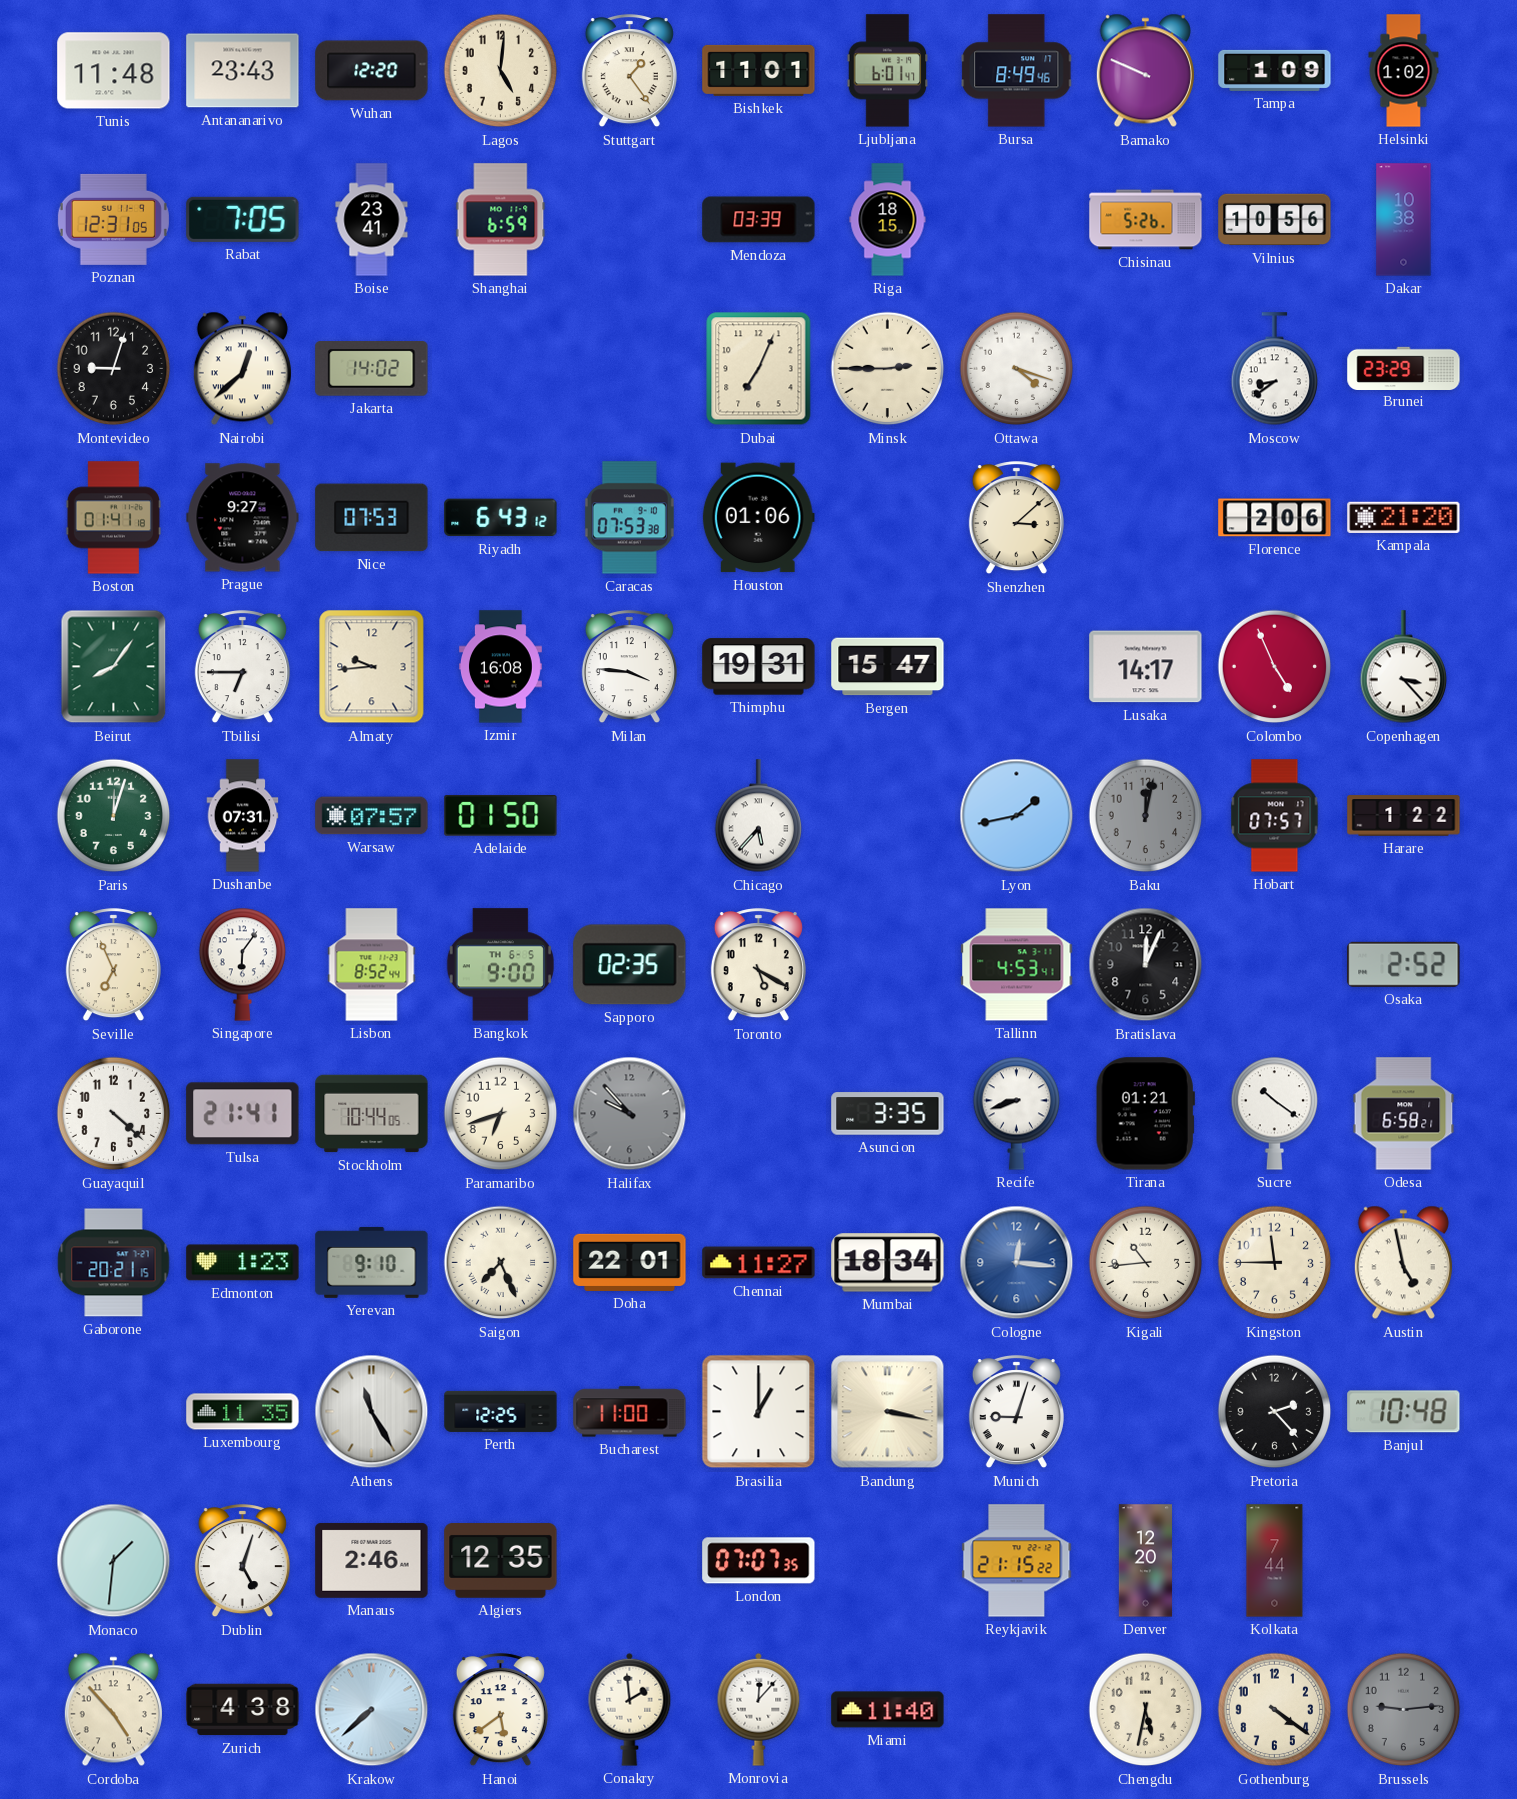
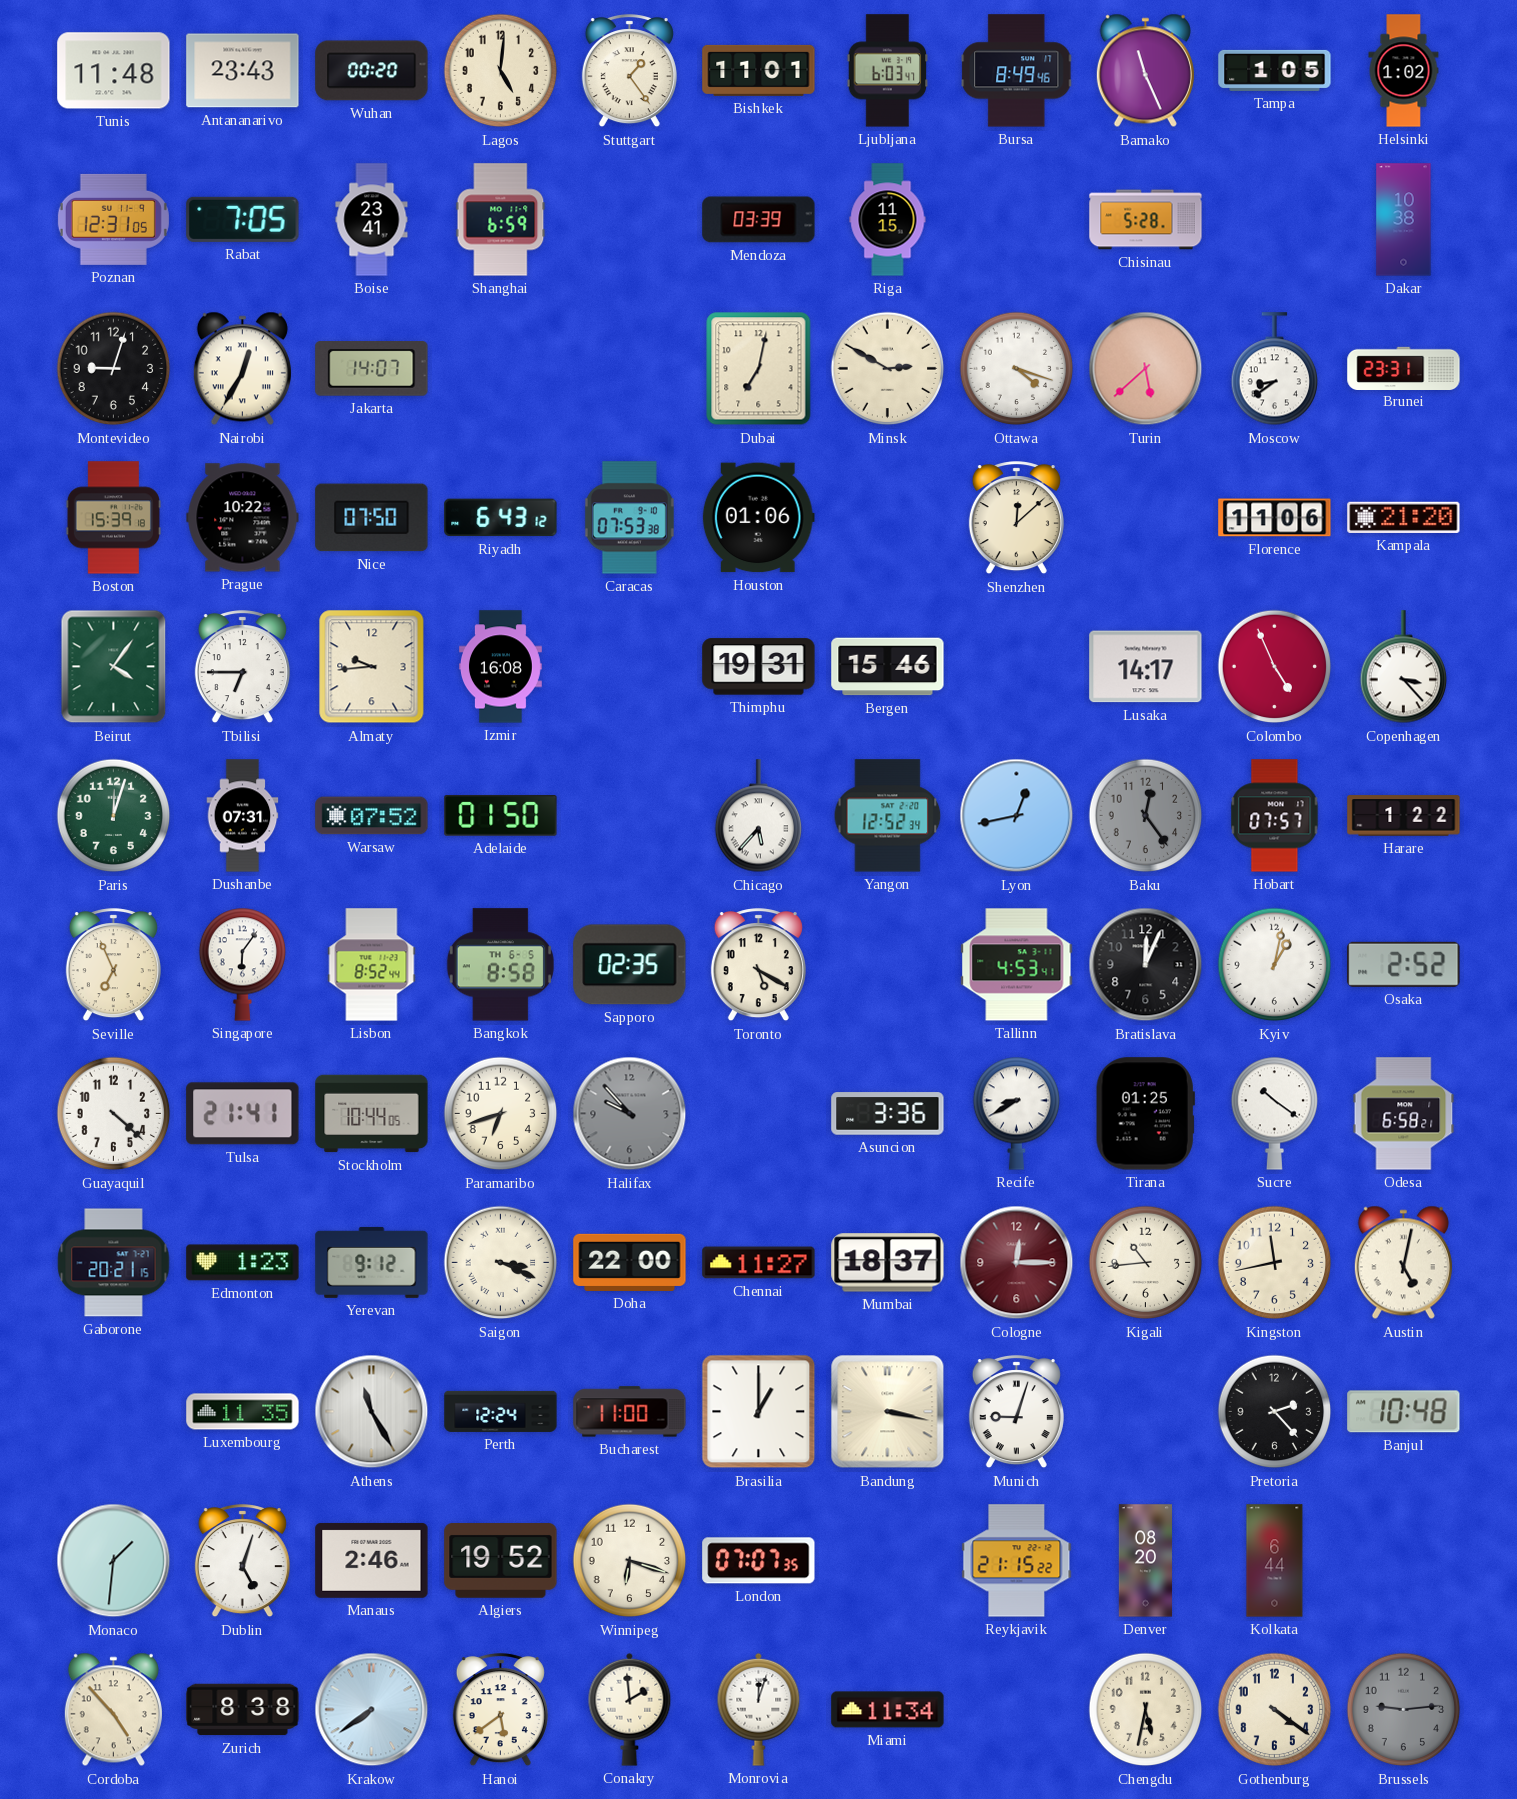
Wuhan: 12:20 -> 00:20 (372, 71)
Ljubljana: 6:01 -> 6:03 (888, 71)
Bamako: 9:49 -> 11:26 (1145, 71)
Tampa: 1:09 -> 1:05 (1275, 70)
Riga: 18:15 -> 11:15 (888, 220)
Chisinau: 5:26 -> 5:28 (1146, 220)
Vilnius: 10:56 -> none (1275, 220)
Nairobi: 12:38 -> 12:35 (242, 369)
Jakarta: 14:02 -> 14:07 (372, 369)
Dubai: 7:04 -> 7:02 (759, 369)
Minsk: 2:45 -> 2:50 (888, 369)
Turin: none -> 5:38 (1146, 369)
Brunei: 23:29 -> 23:31 (1404, 368)
Boston: 01:41 -> 15:39 (113, 518)
Prague: 9:27 -> 10:22 (243, 518)
Nice: 07:53 -> 07:50 (372, 518)
Shenzhen: 3:08 -> 12:08 (1016, 518)
Florence: 2:06 -> 11:06 (1275, 518)
Beirut: 8:06 -> 4:06 (114, 667)
Milan: 3:46 -> none (629, 667)
Bergen: 15:47 -> 15:46 (888, 667)
Warsaw: 07:57 -> 07:52 (372, 816)
Yangon: none -> 12:52 (888, 816)
Lyon: 1:43 -> 12:43 (1017, 816)
Baku: 12:02 -> 12:24 (1146, 816)
Bangkok: 9:00 -> 8:58 (500, 965)
Kyiv: none -> 1:02 (1275, 965)
Asuncion: 3:35 -> 3:36 (888, 1114)
Recife: 8:42 -> 8:40 (1017, 1113)
Tirana: 01:21 -> 01:25 (1145, 1114)
Yerevan: 9:10 -> 9:12 (372, 1262)
Saigon: 7:26 -> 3:19 (501, 1263)
Doha: 22:01 -> 22:00 (630, 1262)
Mumbai: 18:34 -> 18:37 (888, 1263)
Cologne: 12:16 -> 12:15 (1017, 1263)
Cologne dial: blue -> burgundy (1017, 1263)
Kingston: 11:45 -> 11:43 (1275, 1263)
Austin: 4:58 -> 5:02 (1403, 1263)
Perth: 12:25 -> 12:24 (501, 1411)
Algiers: 12:35 -> 19:52 (501, 1561)
Winnipeg: none -> 6:18 (630, 1561)
Denver: 12:20 -> 08:20 (1145, 1561)
Kolkata: 7:44 -> 6:44 (1275, 1561)
Zurich: 4:38 -> 8:38 (243, 1710)
Krakow: 7:38 -> 7:39 (372, 1710)
Monrovia: 12:07 -> 12:03 (759, 1709)
Miami: 11:40 -> 11:34 (888, 1710)
